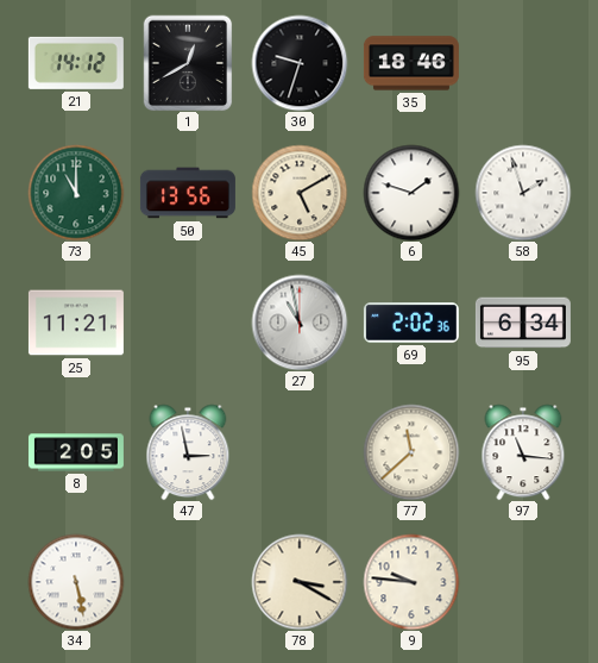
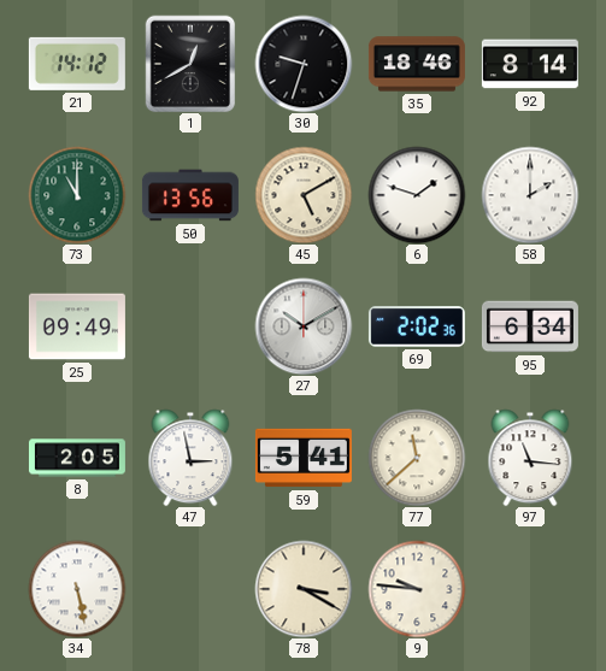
92: none -> 8:14 (530, 64)
58: 1:57 -> 2:00 (530, 195)
25: 11:21 -> 09:49 (77, 326)
27: 10:58 -> 10:10 (304, 326)
59: none -> 5:41 (304, 458)
